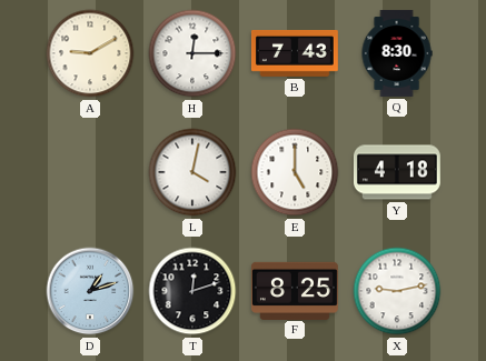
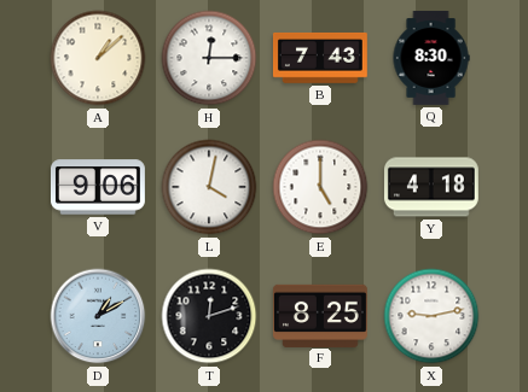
A: 9:10 -> 1:08 (98, 58)
V: none -> 9:06 (98, 187)
D: 1:12 -> 1:10 (98, 316)
